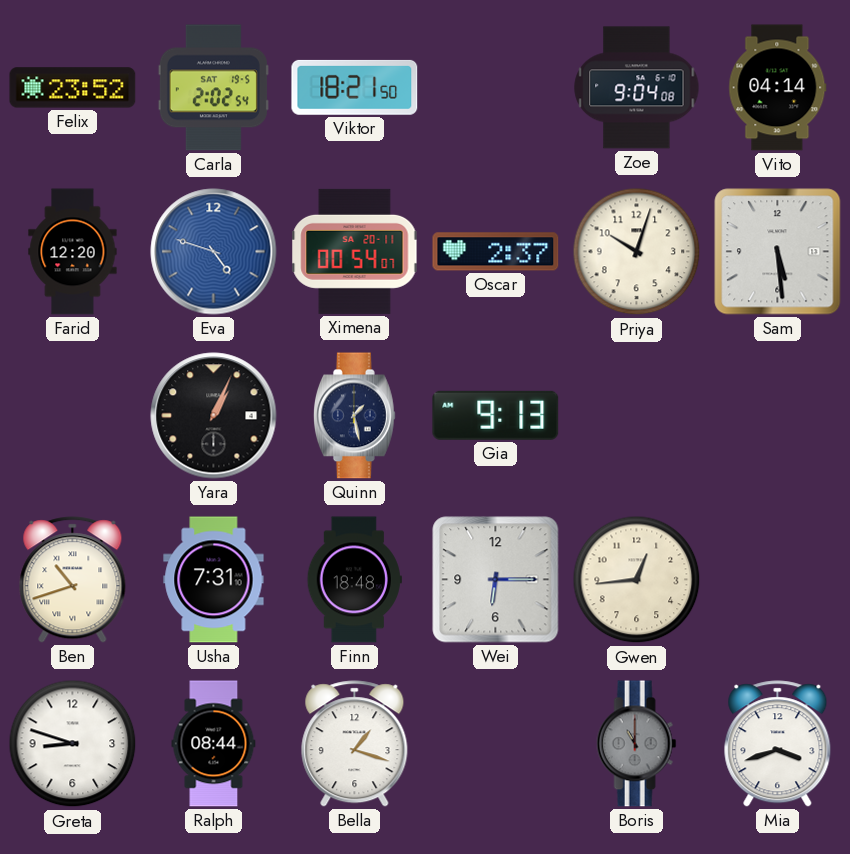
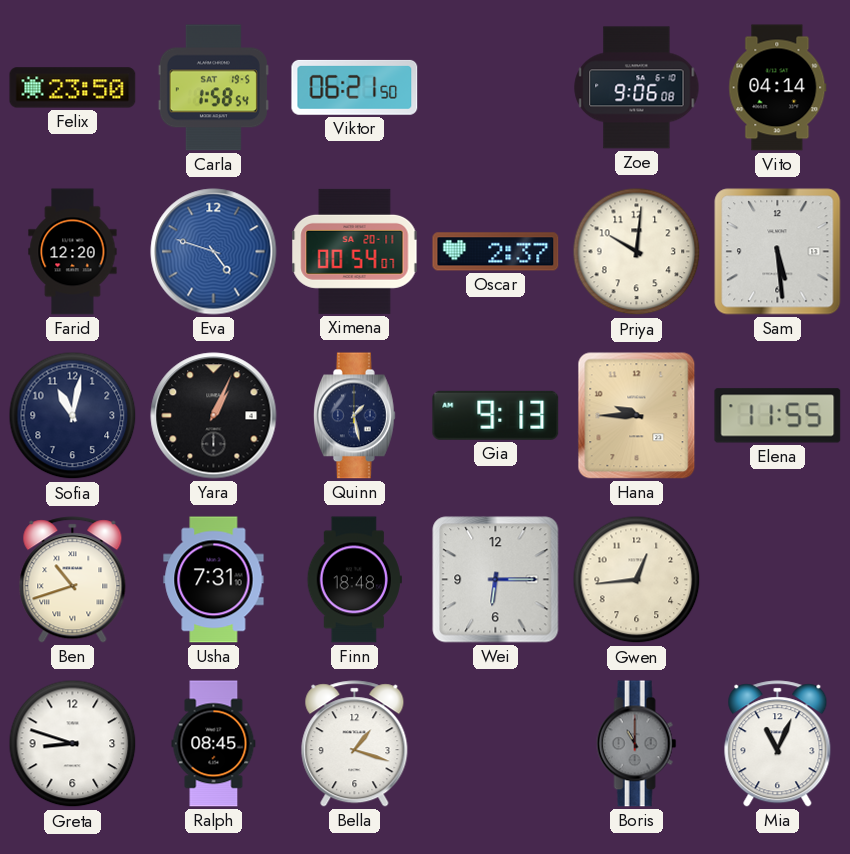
Felix: 23:52 -> 23:50 (73, 88)
Carla: 2:02 -> 1:58 (213, 88)
Viktor: 18:21 -> 06:21 (355, 87)
Zoe: 9:04 -> 9:06 (637, 88)
Priya: 10:03 -> 10:01 (637, 252)
Sofia: none -> 11:02 (73, 416)
Hana: none -> 9:45 (637, 416)
Elena: none -> 11:55 (778, 416)
Ralph: 08:44 -> 08:45 (214, 744)
Mia: 3:42 -> 11:04 (778, 744)
